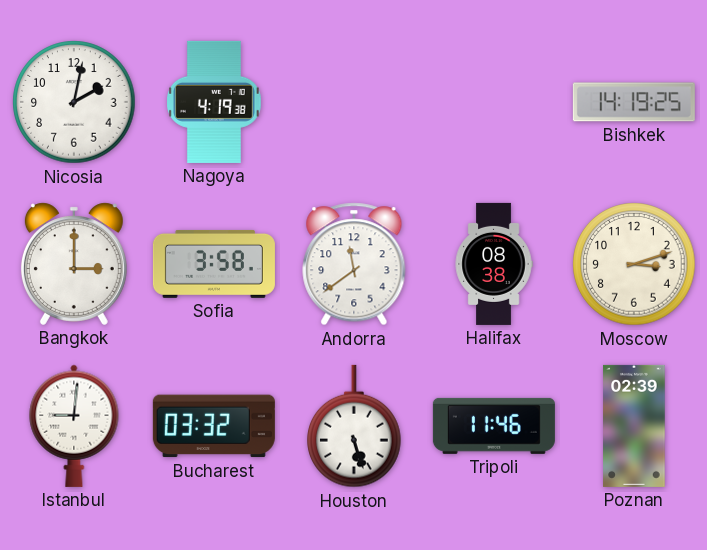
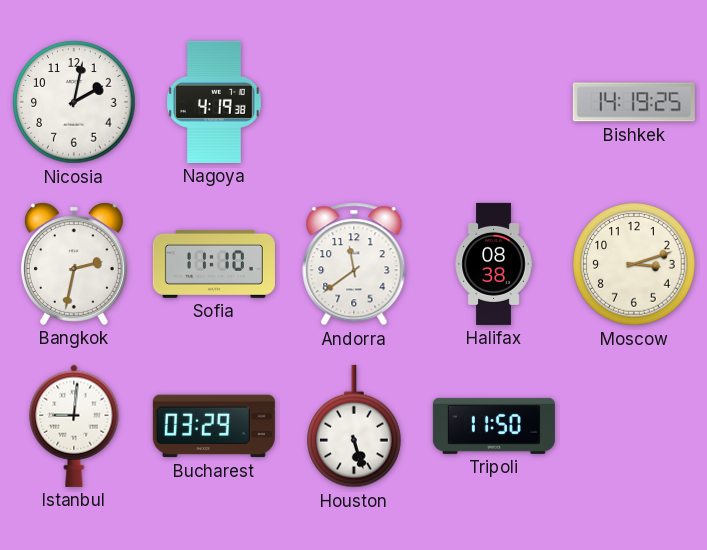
Bangkok: 3:00 -> 2:32 (74, 264)
Sofia: 3:58 -> 11:10 (214, 264)
Bucharest: 03:32 -> 03:29 (214, 426)
Tripoli: 11:46 -> 11:50 (494, 426)
Poznan: 02:39 -> none (634, 426)
